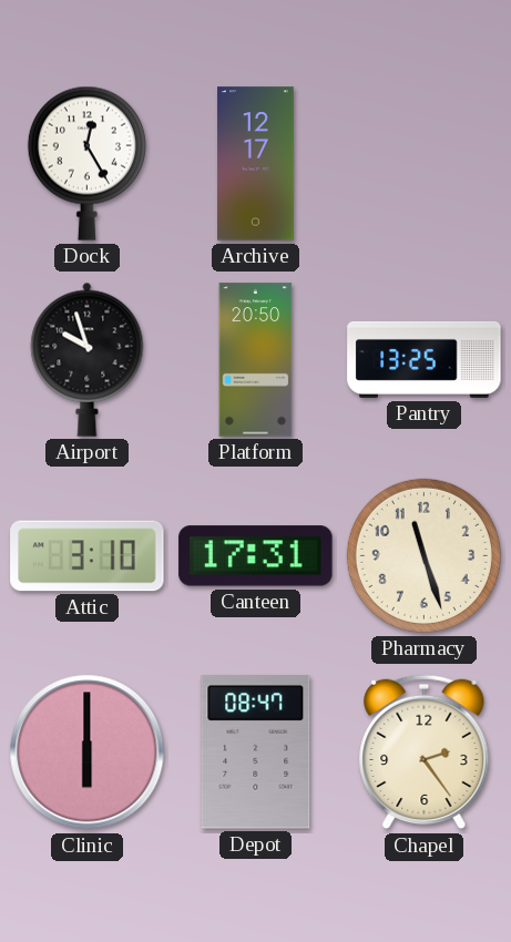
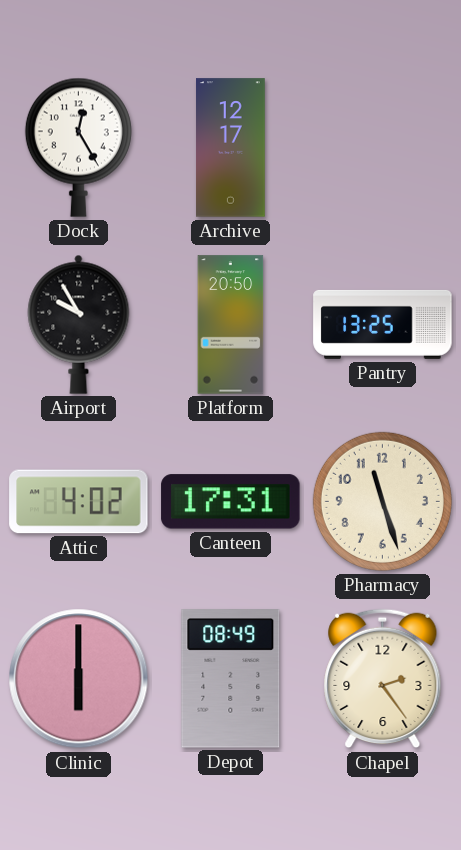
Airport: 9:57 -> 9:55 (79, 324)
Attic: 3:10 -> 4:02 (79, 502)
Depot: 08:47 -> 08:49 (231, 679)
